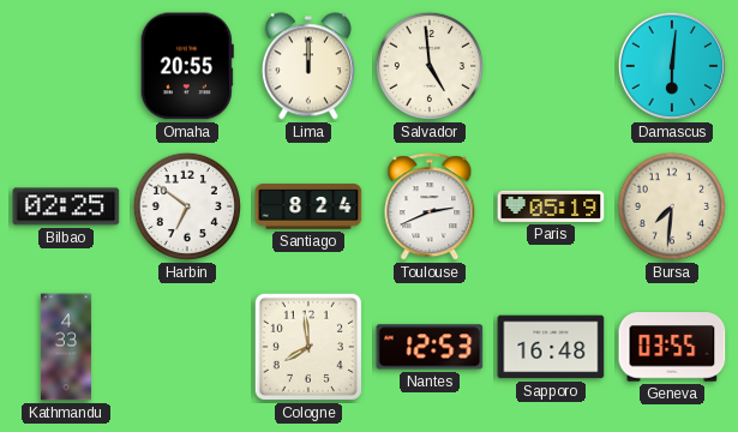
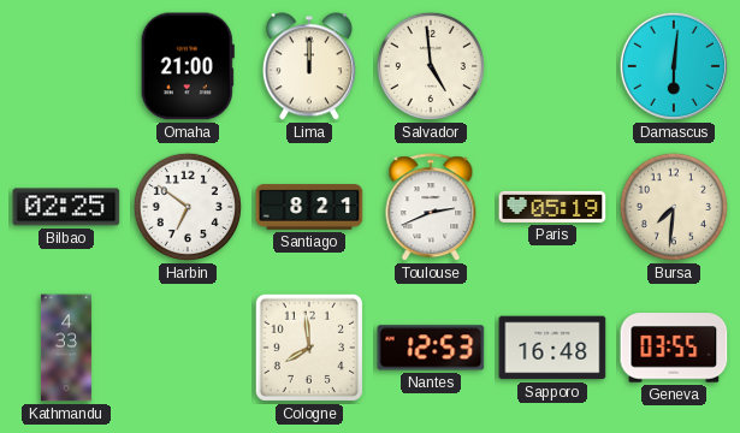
Omaha: 20:55 -> 21:00 (188, 66)
Santiago: 8:24 -> 8:21 (309, 207)
